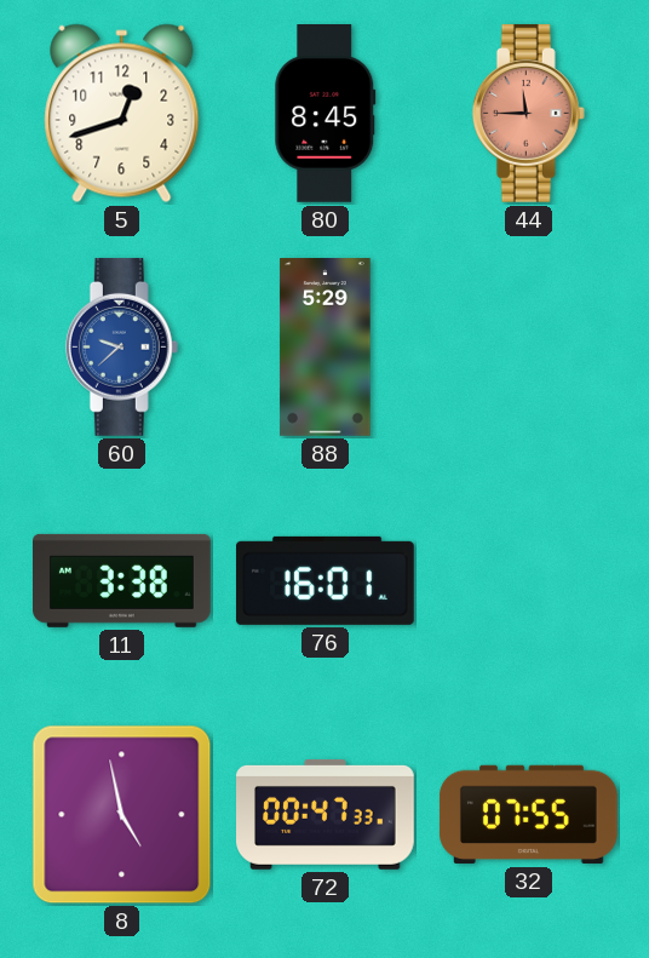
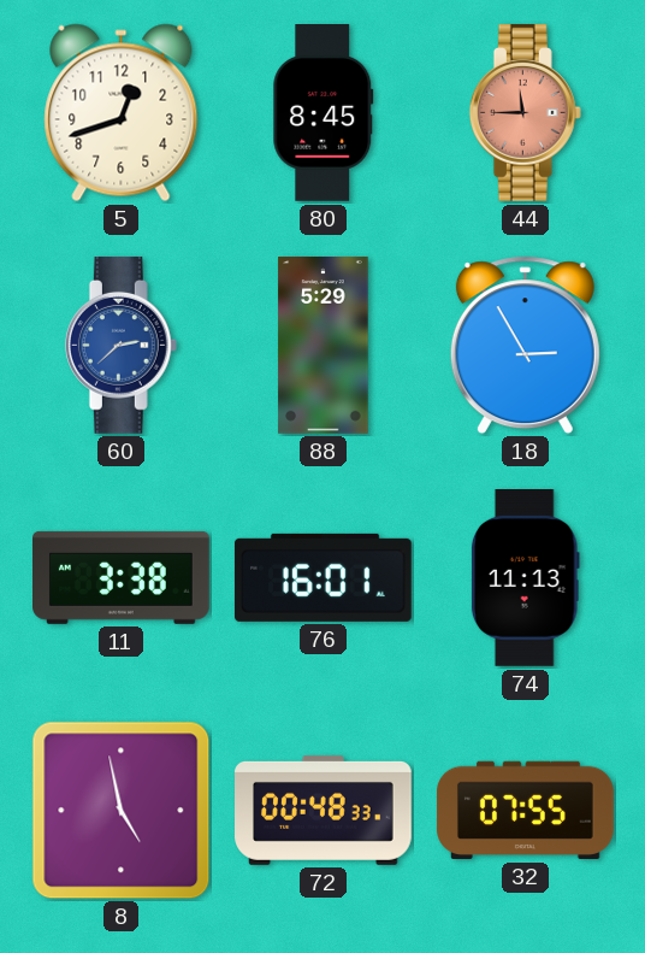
60: 9:38 -> 2:38 (120, 346)
18: none -> 2:55 (525, 346)
74: none -> 11:13 (525, 578)
72: 00:47 -> 00:48 (324, 810)
